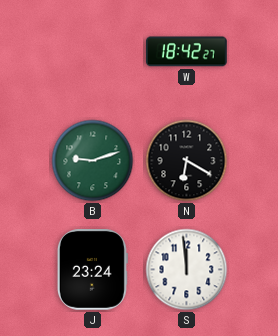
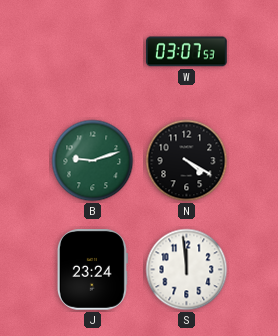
W: 18:42 -> 03:07 (187, 52)
N: 6:20 -> 4:20 (187, 161)
